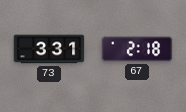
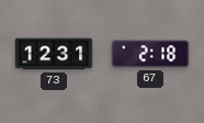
73: 3:31 -> 12:31 (54, 54)
